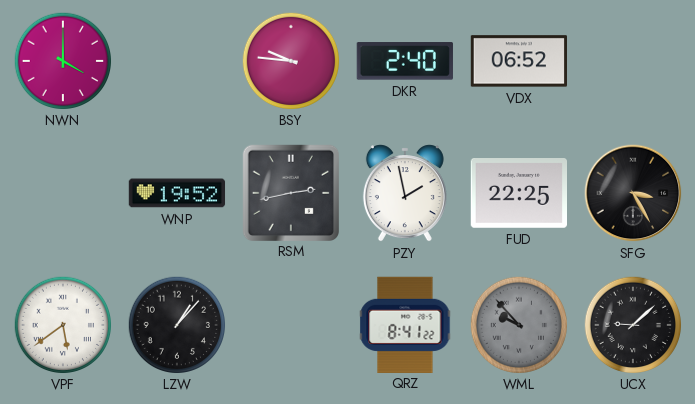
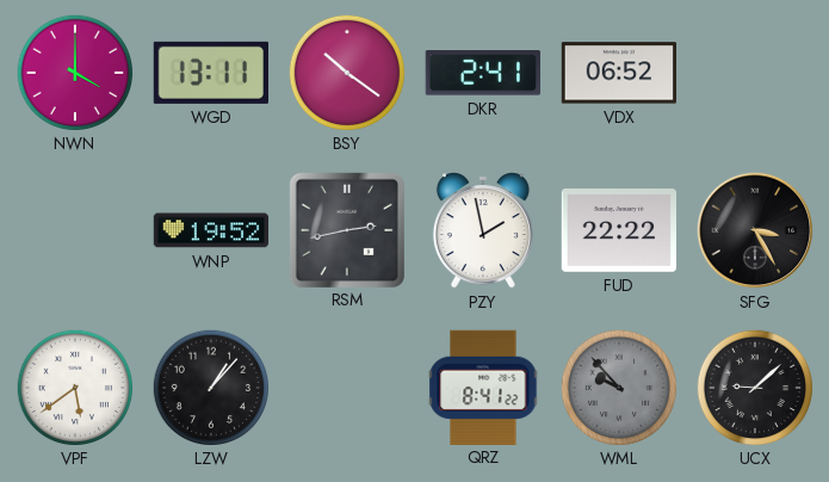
WGD: none -> 13:11 (210, 73)
BSY: 9:46 -> 10:21 (346, 72)
DKR: 2:40 -> 2:41 (483, 73)
FUD: 22:25 -> 22:22 (618, 230)
